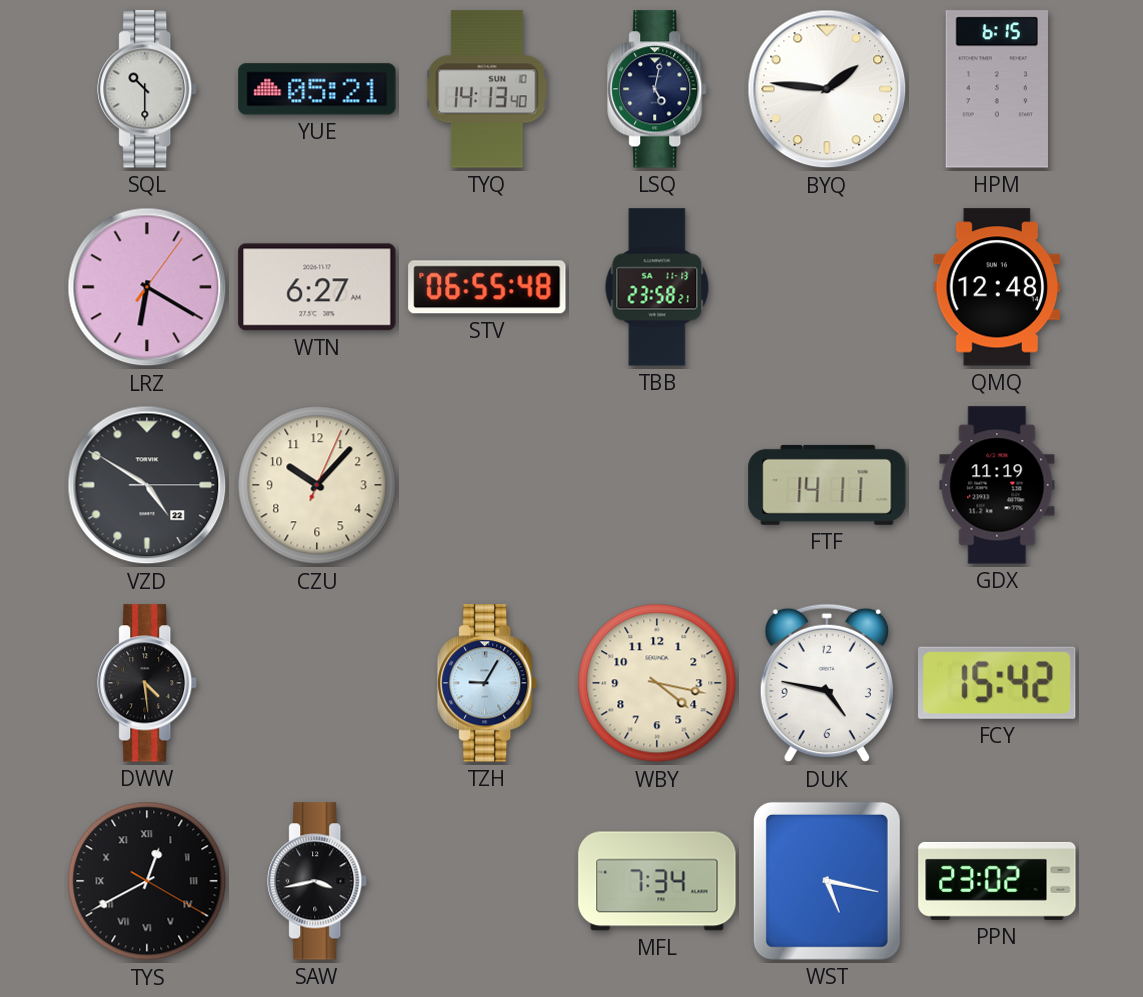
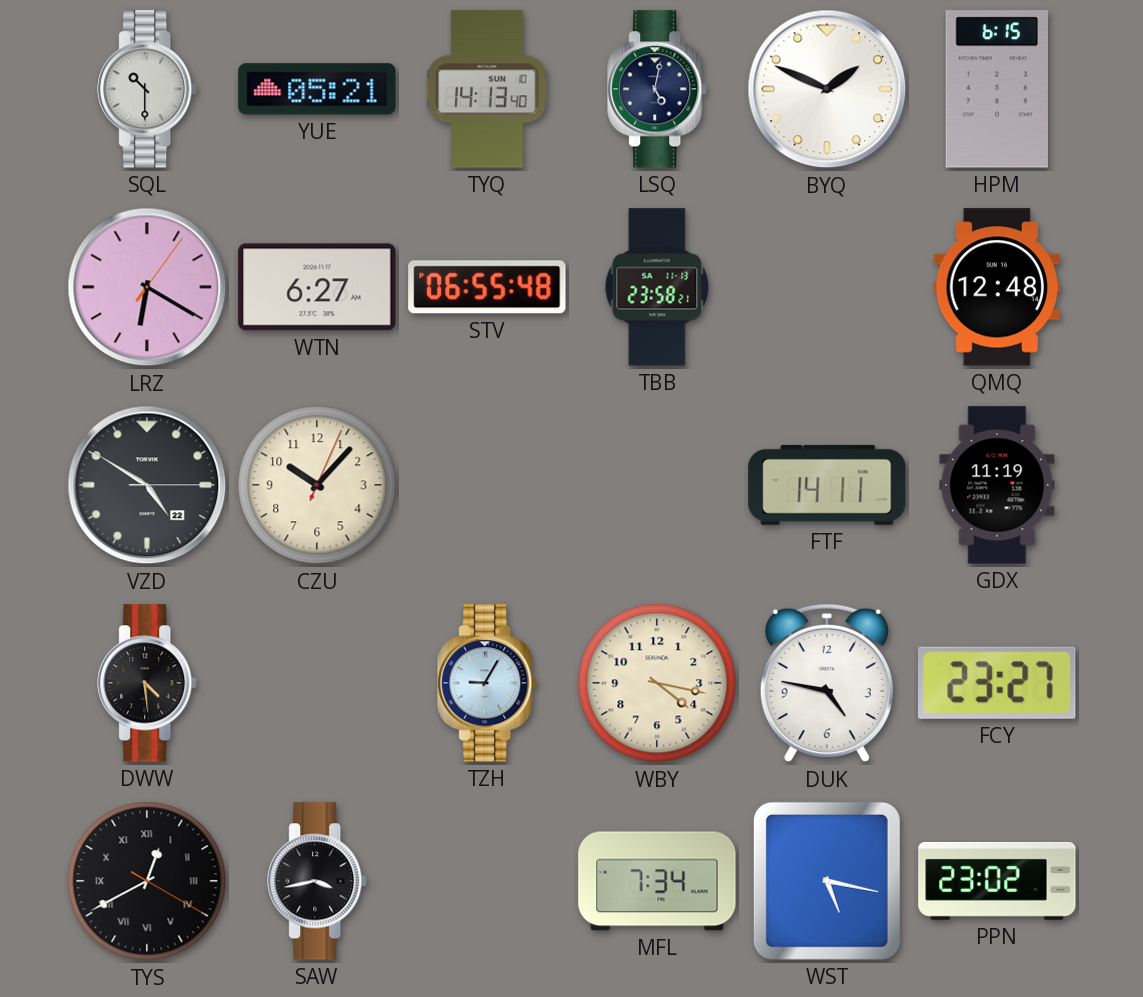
BYQ: 1:46 -> 1:49 (827, 89)
FCY: 15:42 -> 23:27 (997, 683)
